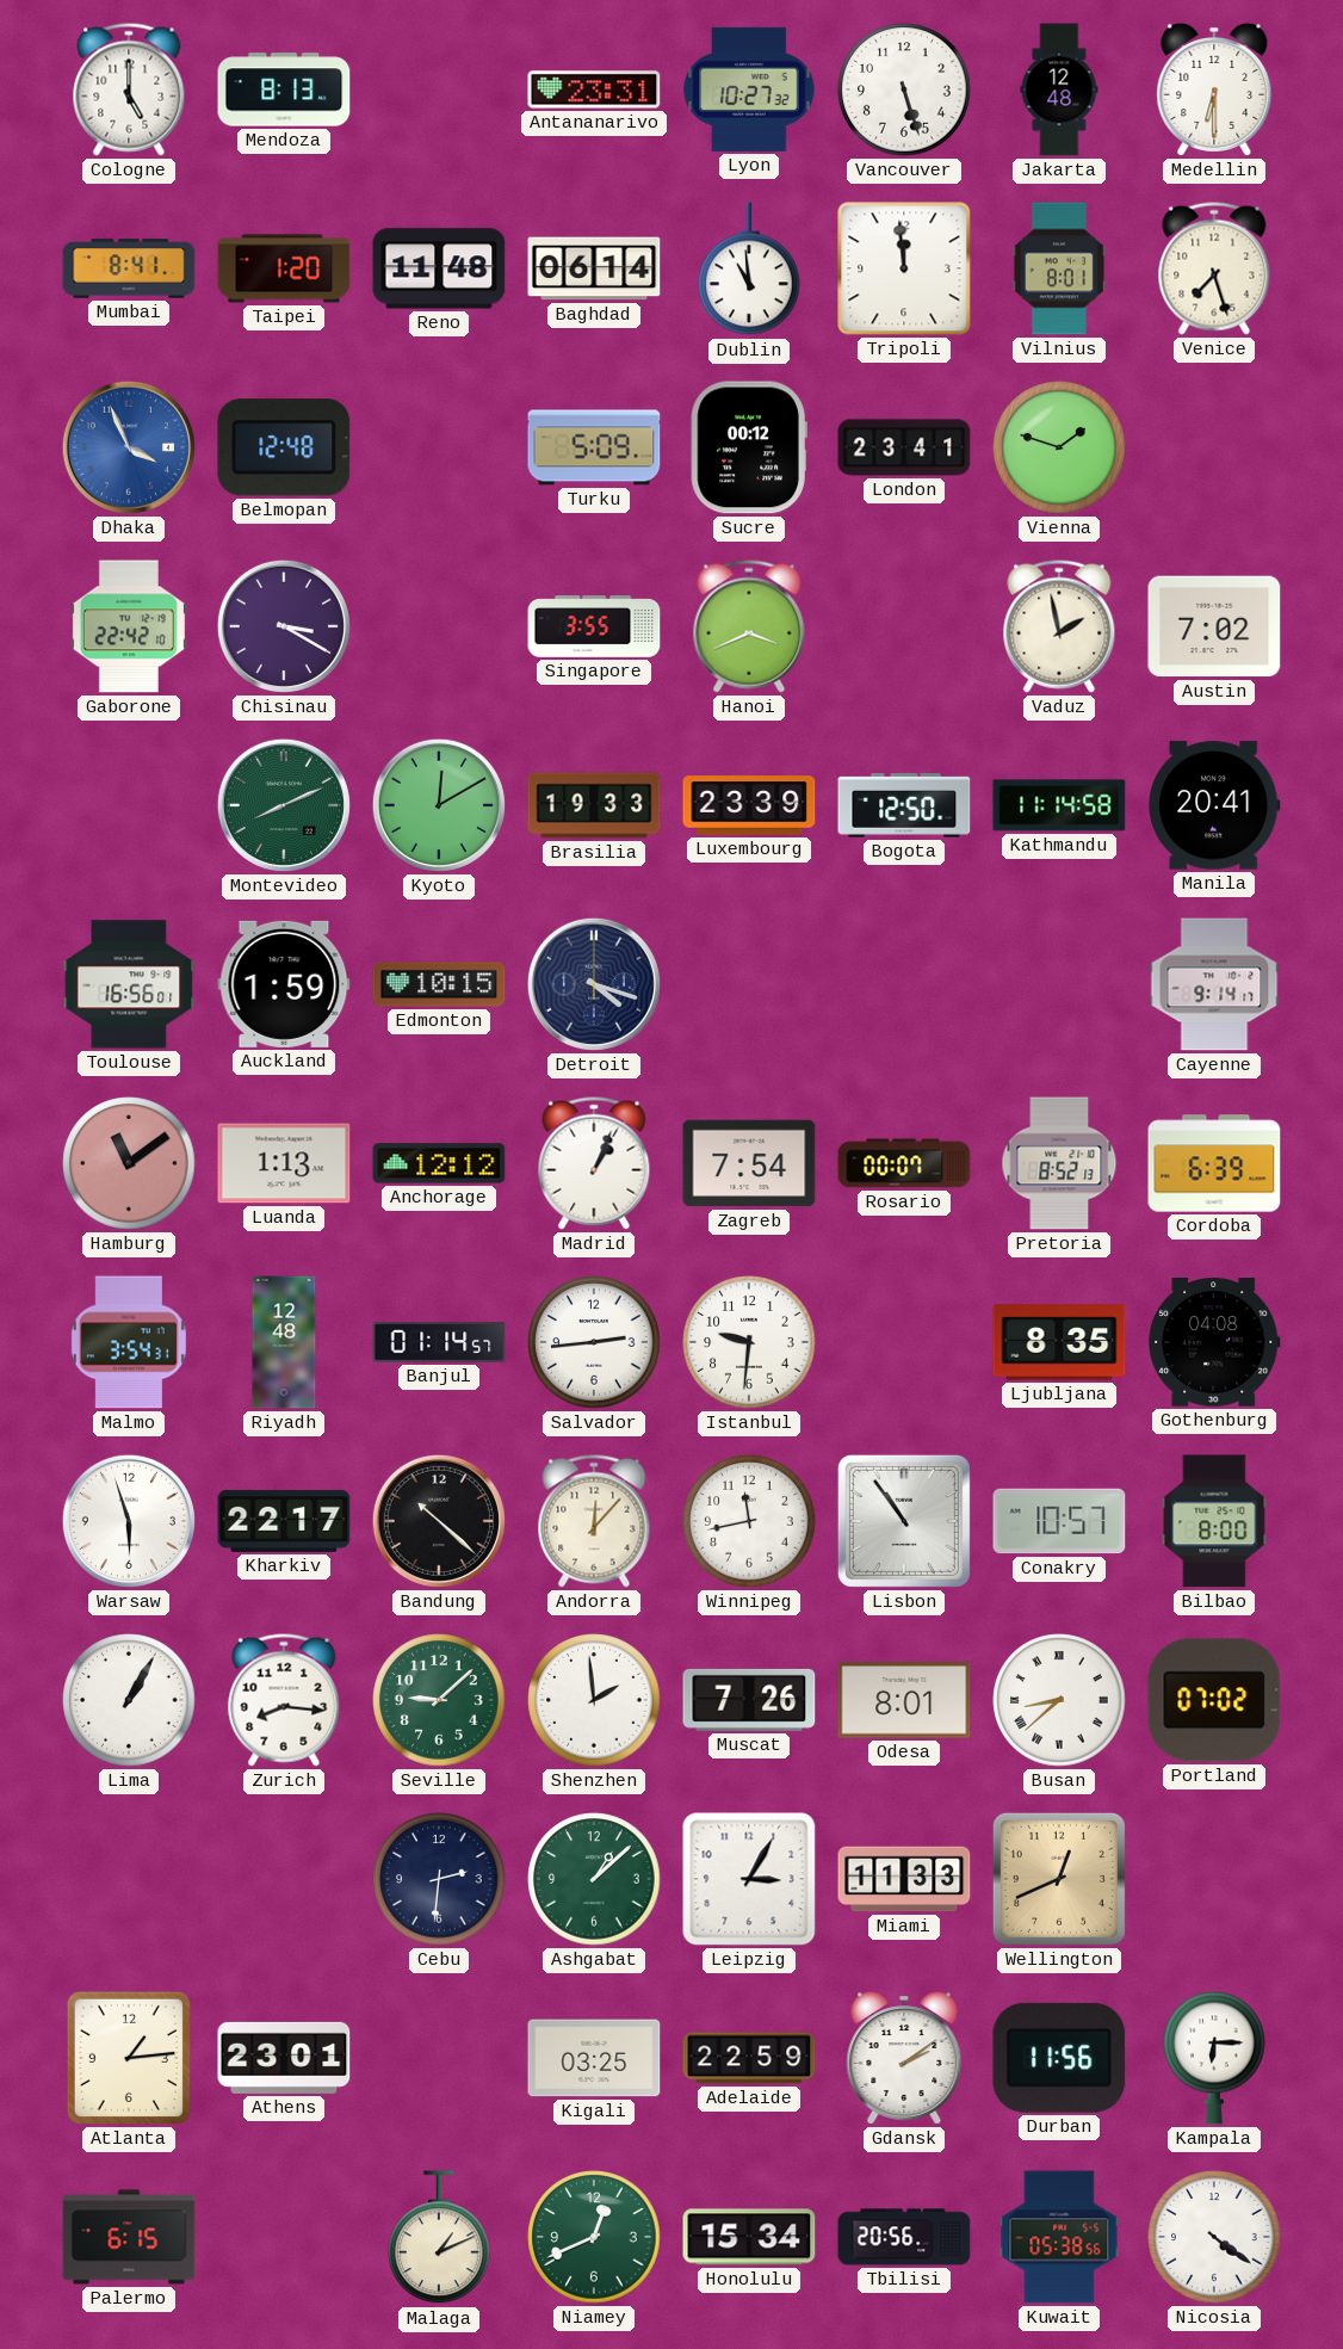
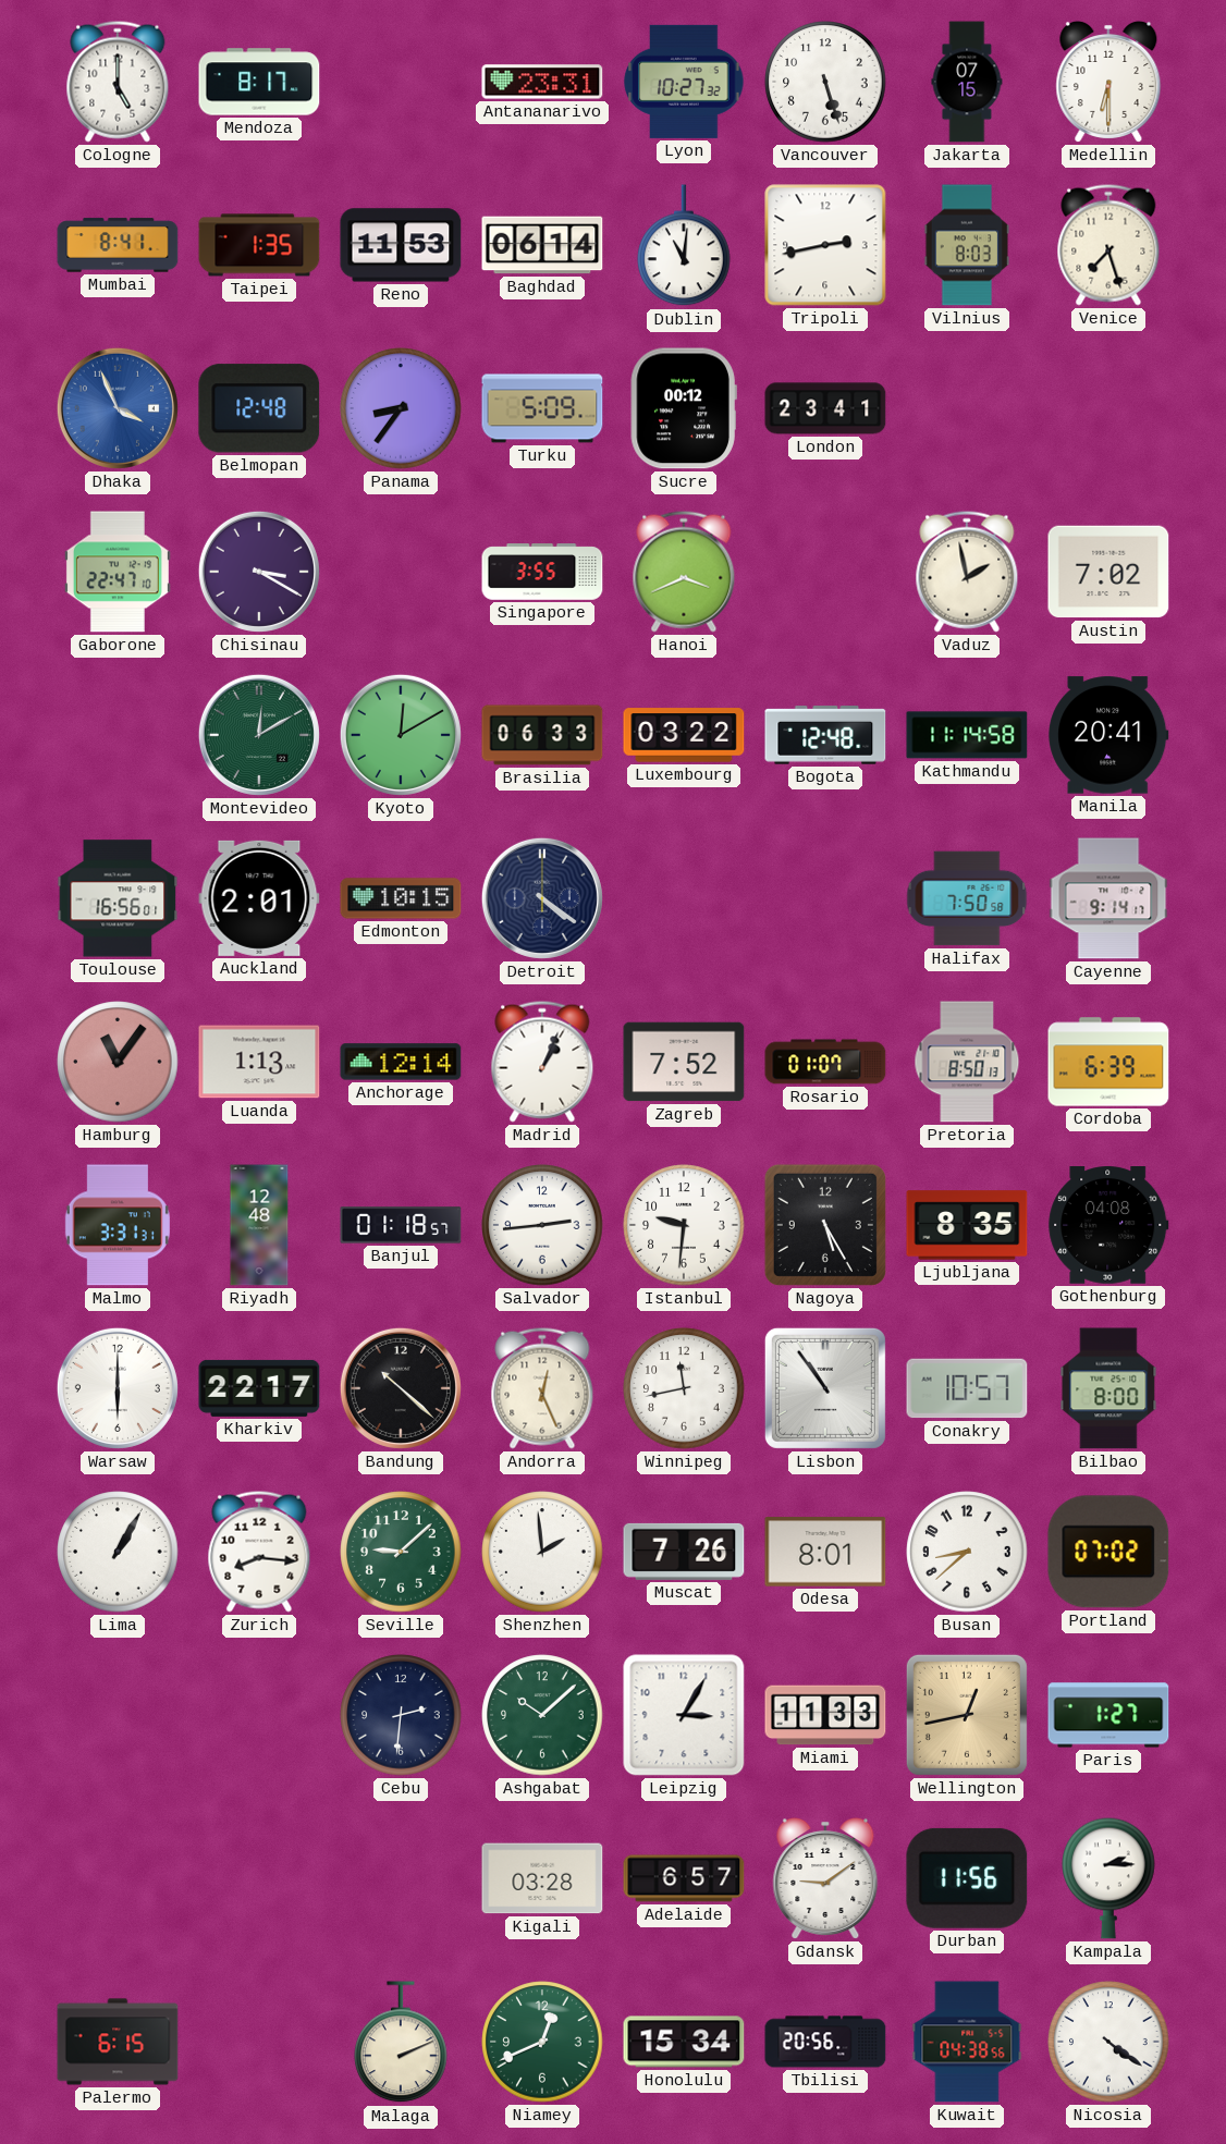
Mendoza: 8:13 -> 8:17 (259, 82)
Jakarta: 12:48 -> 07:15 (967, 82)
Taipei: 1:20 -> 1:35 (259, 245)
Reno: 11:48 -> 11:53 (401, 245)
Dublin: 10:59 -> 11:01 (684, 246)
Tripoli: 11:59 -> 2:43 (825, 245)
Vilnius: 8:01 -> 8:03 (967, 245)
Panama: none -> 8:36 (401, 408)
Vienna: 1:48 -> none (1059, 447)
Gaborone: 22:42 -> 22:47 (118, 572)
Montevideo: 8:11 -> 12:10 (259, 735)
Brasilia: 19:33 -> 06:33 (542, 735)
Luxembourg: 23:39 -> 03:22 (684, 735)
Bogota: 12:50 -> 12:48 (825, 735)
Auckland: 1:59 -> 2:01 (259, 898)
Detroit: 4:18 -> 4:21 (542, 898)
Halifax: none -> 7:50 (967, 898)
Hamburg: 11:09 -> 11:06 (118, 1062)
Anchorage: 12:12 -> 12:14 (401, 1062)
Zagreb: 7:54 -> 7:52 (684, 1062)
Rosario: 00:07 -> 01:07 (825, 1062)
Pretoria: 8:52 -> 8:50 (967, 1062)
Malmo: 3:54 -> 3:31 (118, 1225)
Banjul: 01:14 -> 01:18 (401, 1225)
Nagoya: none -> 5:25 (825, 1225)
Warsaw: 5:57 -> 6:00 (118, 1388)
Andorra: 12:07 -> 12:26 (542, 1388)
Busan numerals: Roman -> Arabic (967, 1552)
Ashgabat: 1:08 -> 10:08 (542, 1715)
Wellington: 12:41 -> 12:43 (967, 1715)
Paris: none -> 1:27 (1108, 1715)
Atlanta: 1:14 -> none (129, 2058)
Athens: 23:01 -> none (284, 2058)
Kigali: 03:25 -> 03:28 (542, 1878)
Adelaide: 22:59 -> 6:57 (684, 1878)
Gdansk: 2:09 -> 9:09 (825, 1878)
Kampala: 6:15 -> 2:15 (1108, 1878)
Malaga: 1:11 -> 2:11 (401, 2043)
Kuwait: 05:38 -> 04:38 (967, 2042)
